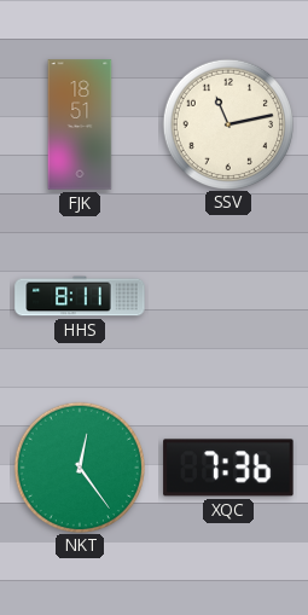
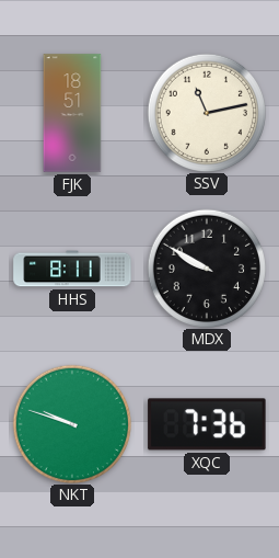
MDX: none -> 9:50 (206, 267)
NKT: 12:24 -> 9:48 (71, 423)
